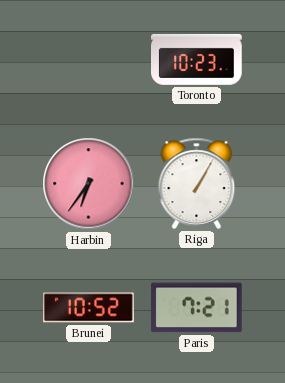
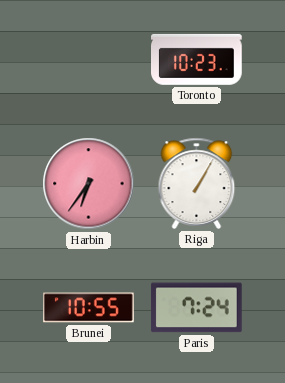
Brunei: 10:52 -> 10:55 (89, 308)
Paris: 7:21 -> 7:24 (196, 308)
